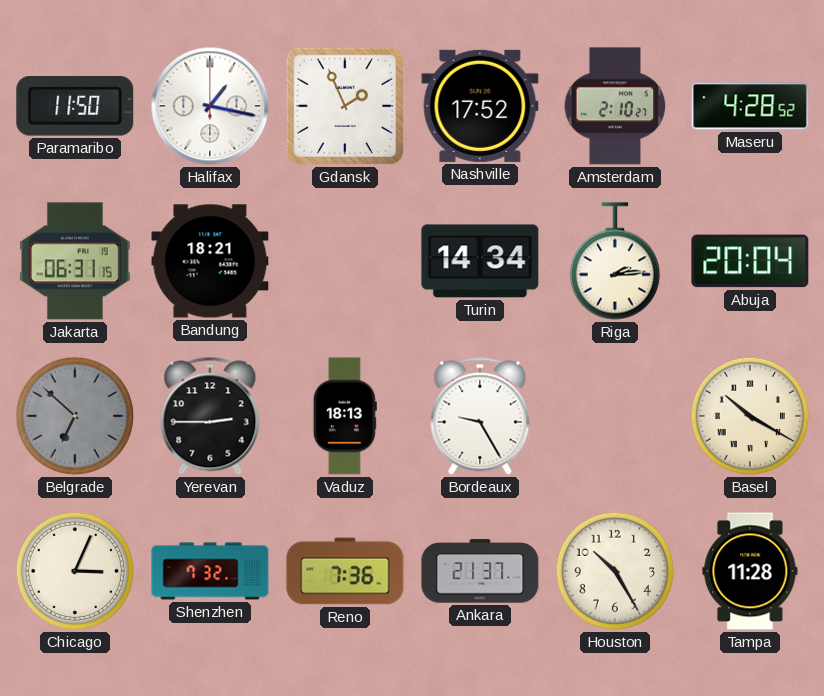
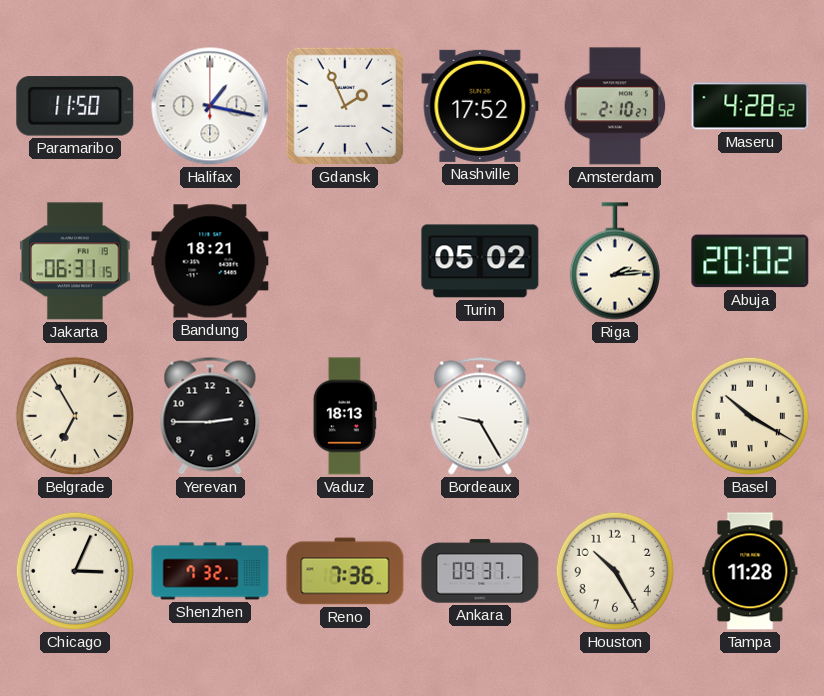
Turin: 14:34 -> 05:02 (480, 261)
Abuja: 20:04 -> 20:02 (750, 261)
Belgrade: 6:52 -> 6:55 (75, 416)
Belgrade dial: grey -> cream (75, 416)
Ankara: 21:37 -> 09:37 (480, 571)
